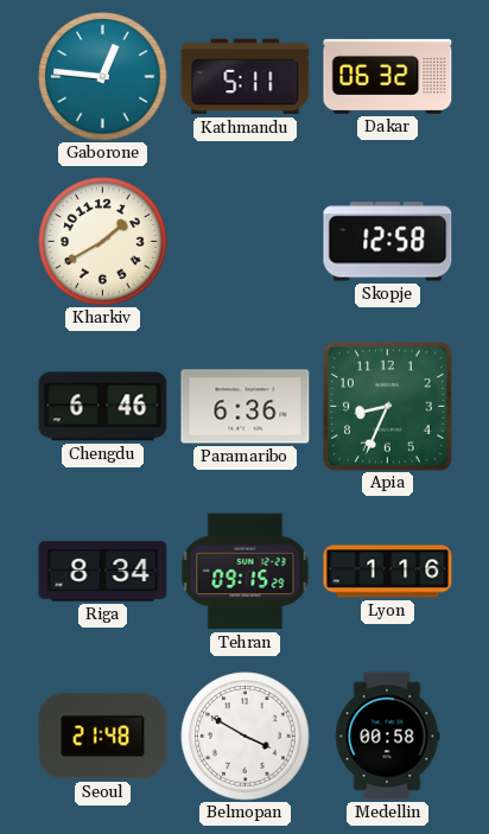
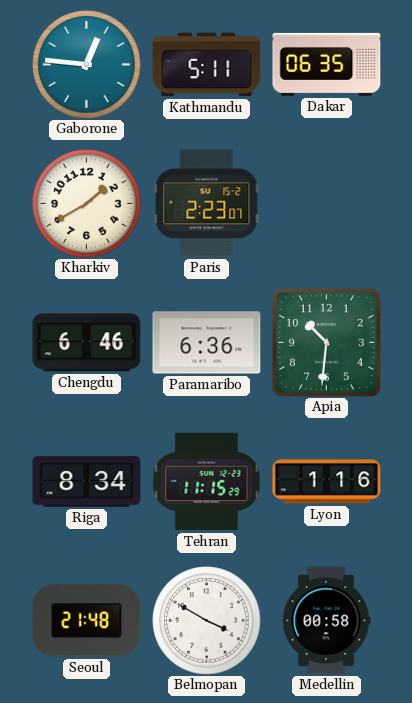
Dakar: 06:32 -> 06:35 (327, 64)
Paris: none -> 2:23 (207, 204)
Skopje: 12:58 -> none (388, 242)
Apia: 8:34 -> 10:31 (327, 343)
Tehran: 09:15 -> 11:15 (207, 482)
